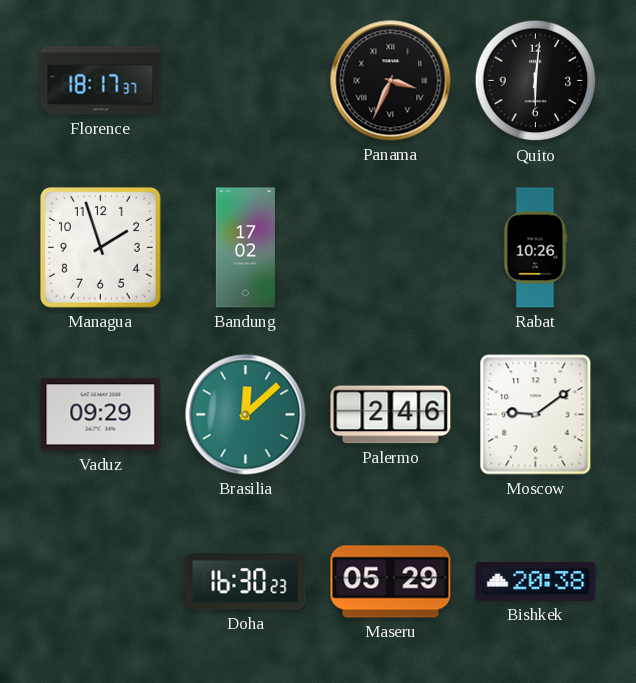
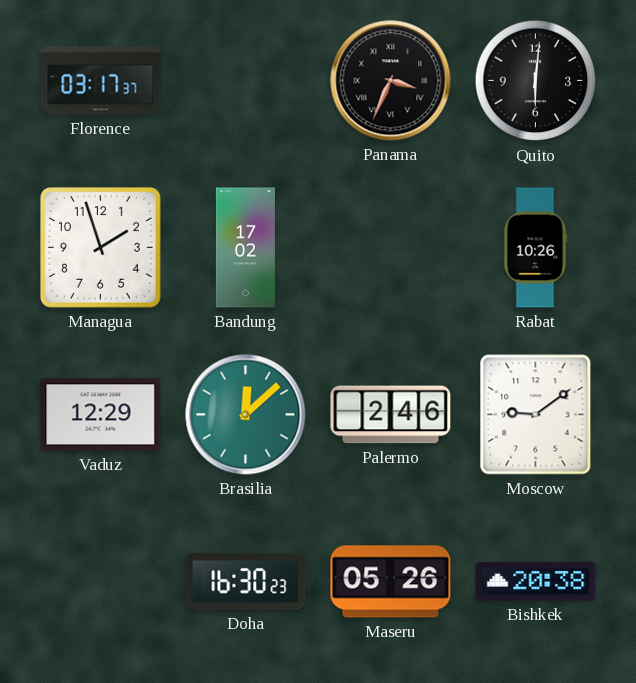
Florence: 18:17 -> 03:17 (101, 81)
Vaduz: 09:29 -> 12:29 (101, 415)
Maseru: 05:29 -> 05:26 (391, 582)
